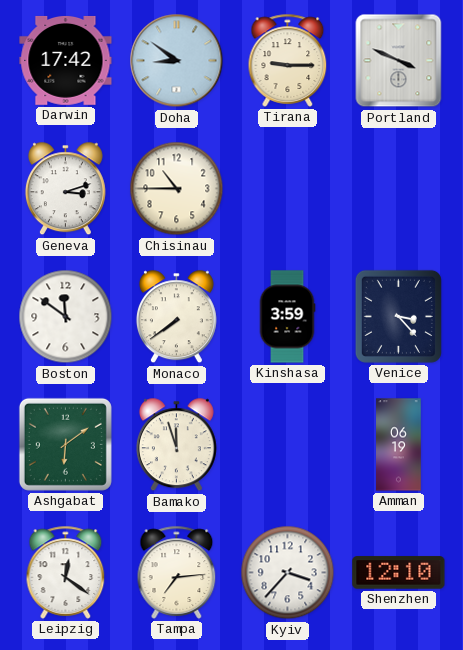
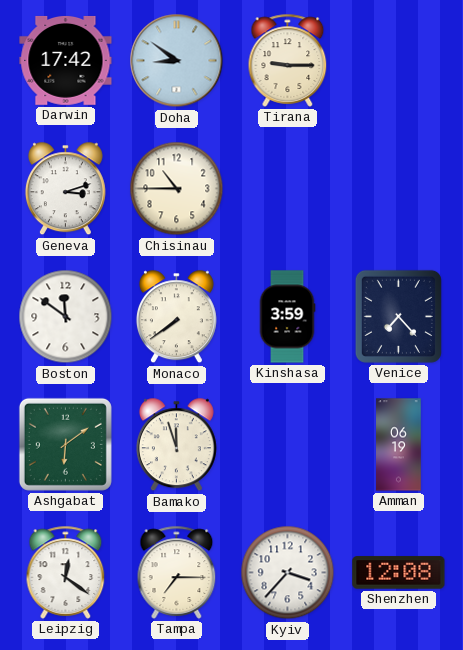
Portland: 3:49 -> none (399, 61)
Venice: 3:23 -> 7:23 (398, 316)
Tampa: 7:14 -> 7:15 (177, 572)
Shenzhen: 12:10 -> 12:08 (399, 573)
